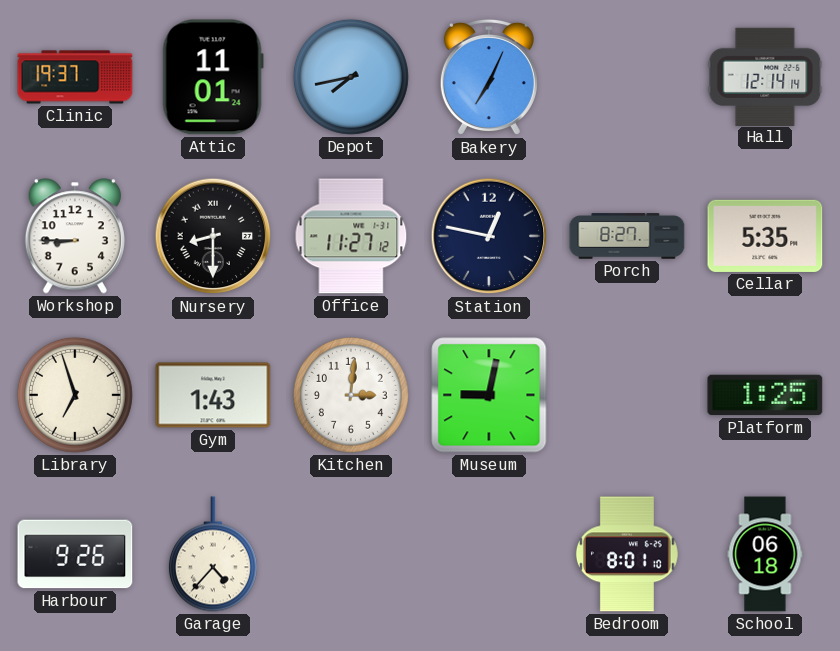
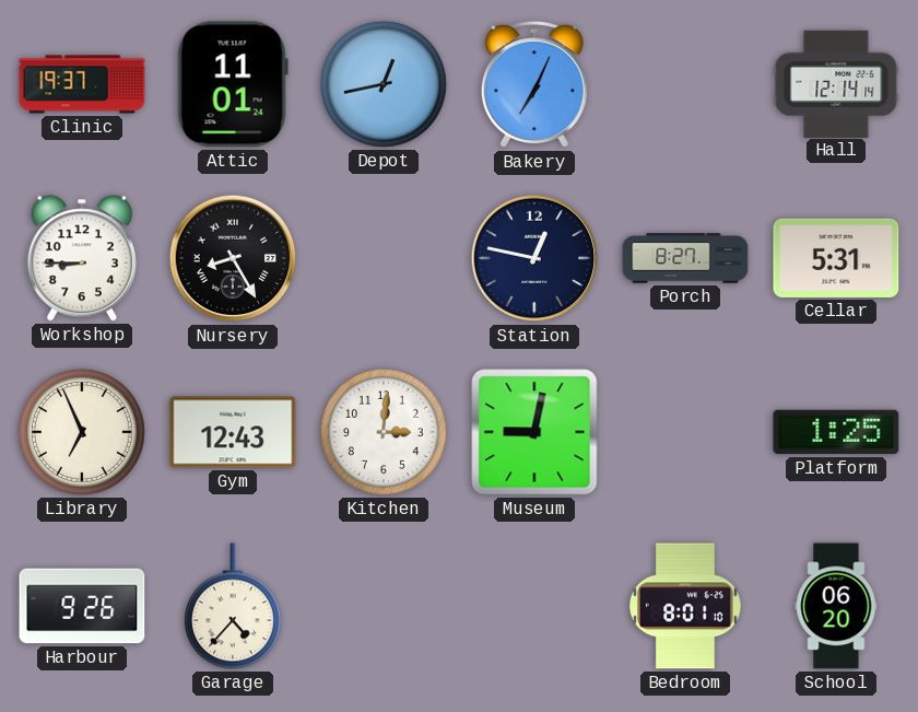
Depot: 7:43 -> 12:43 (384, 84)
Nursery: 8:30 -> 8:25 (233, 258)
Office: 11:27 -> none (351, 236)
Cellar: 5:35 -> 5:31 (836, 258)
Library: 6:57 -> 6:56 (82, 432)
Gym: 1:43 -> 12:43 (233, 432)
School: 06:18 -> 06:20 (836, 606)
